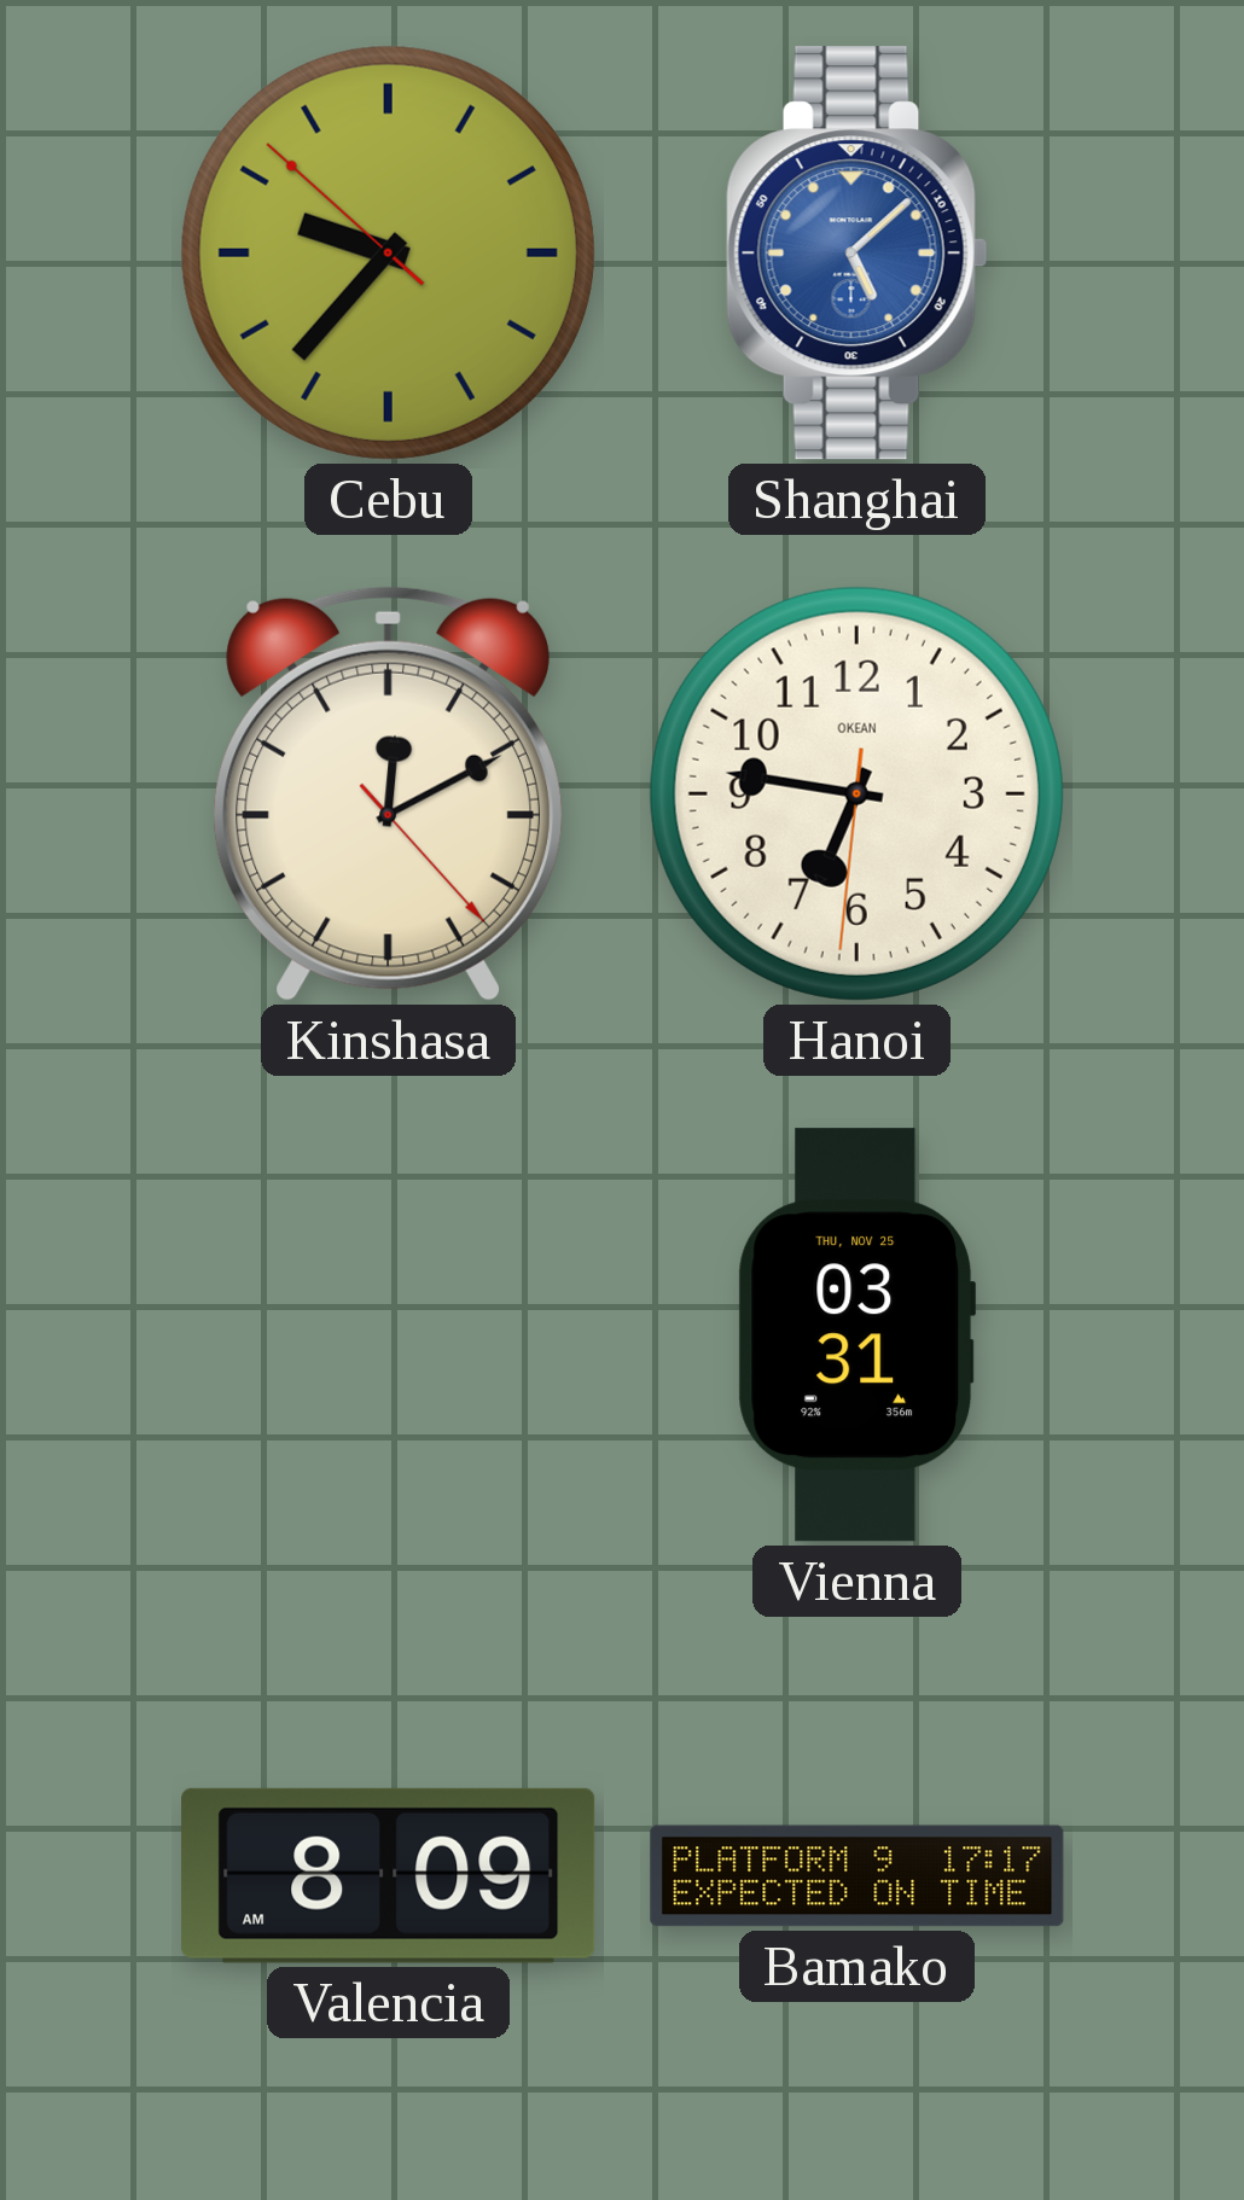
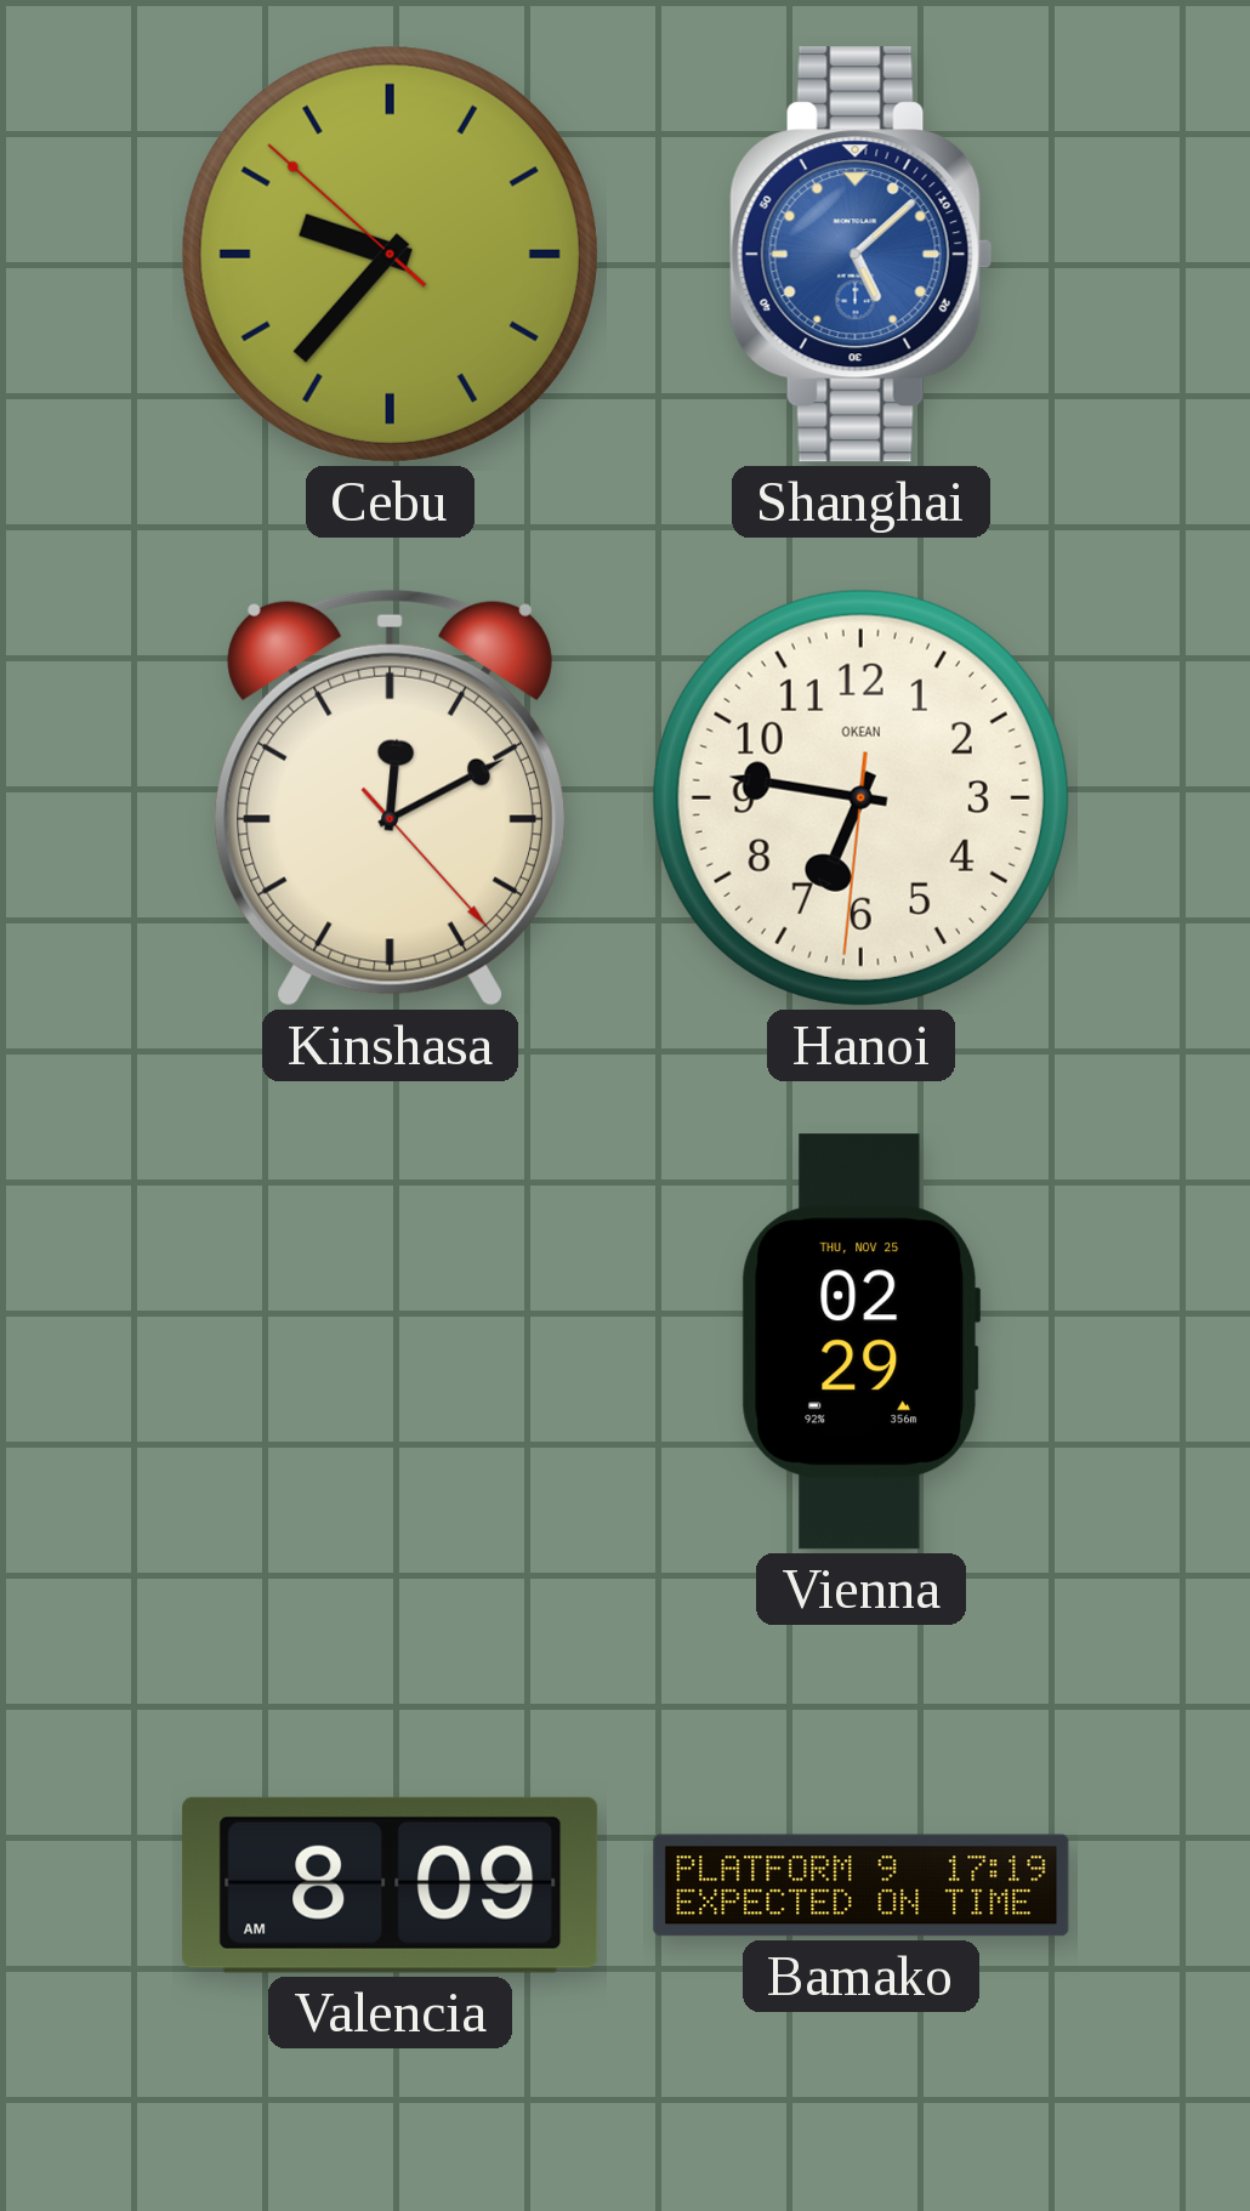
Vienna: 03:31 -> 02:29 (862, 1342)
Bamako: 17:17 -> 17:19 (862, 1886)
